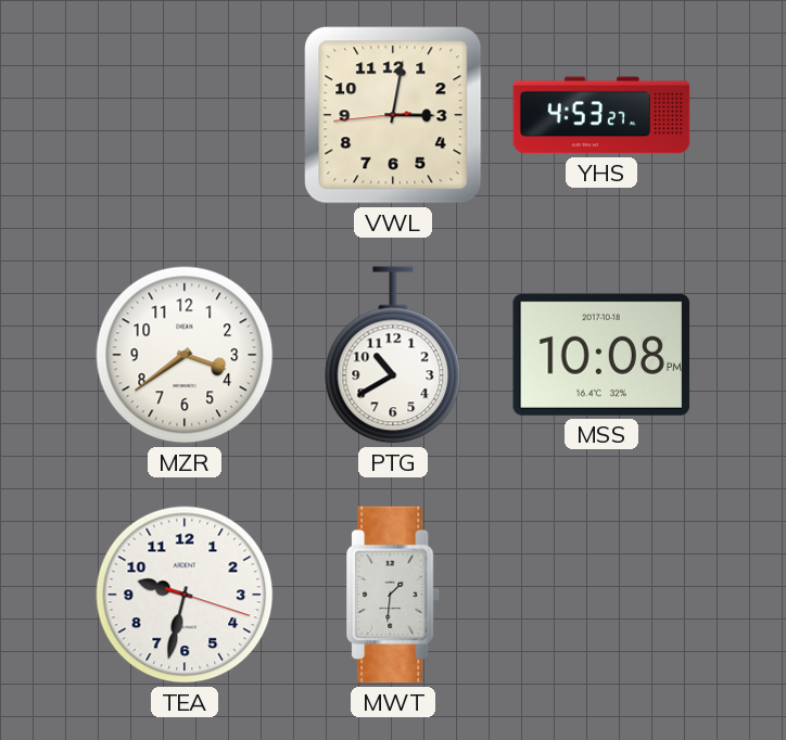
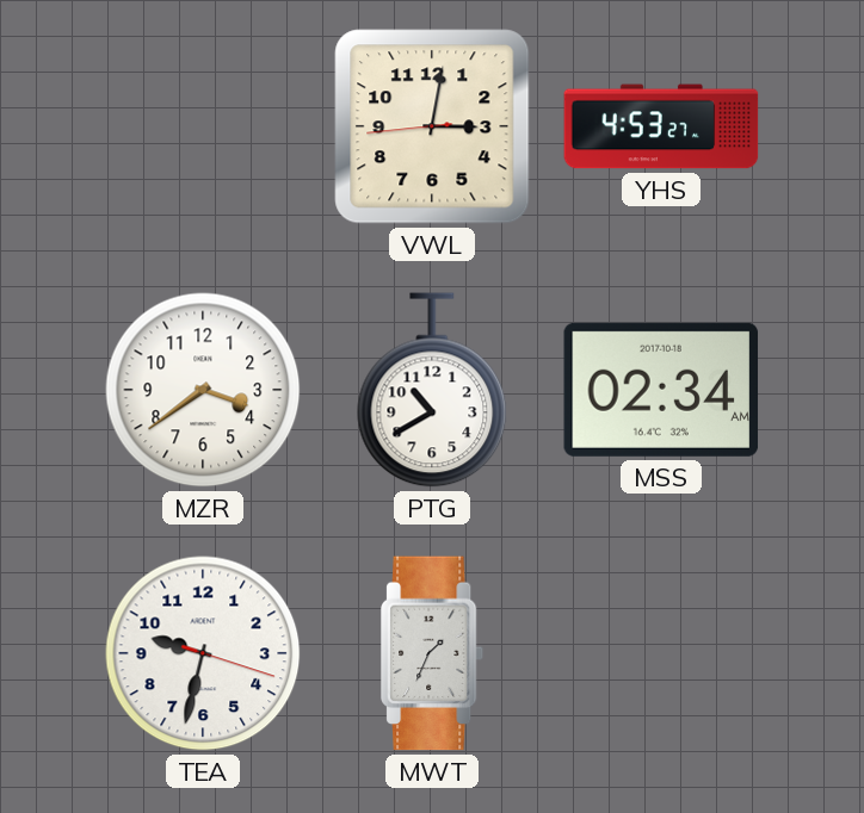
MSS: 10:08 -> 02:34 (661, 390)
MWT: 1:31 -> 1:34 (433, 653)
